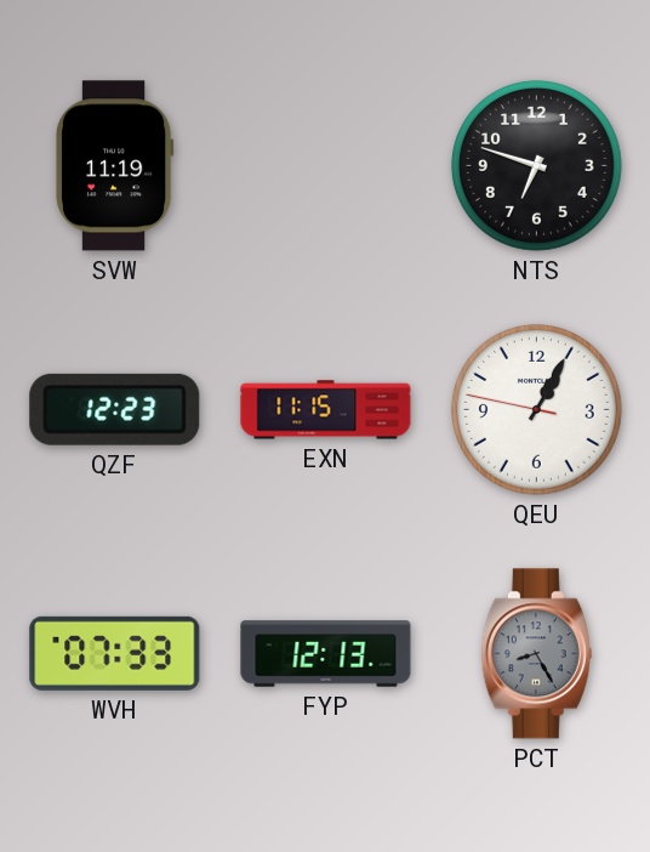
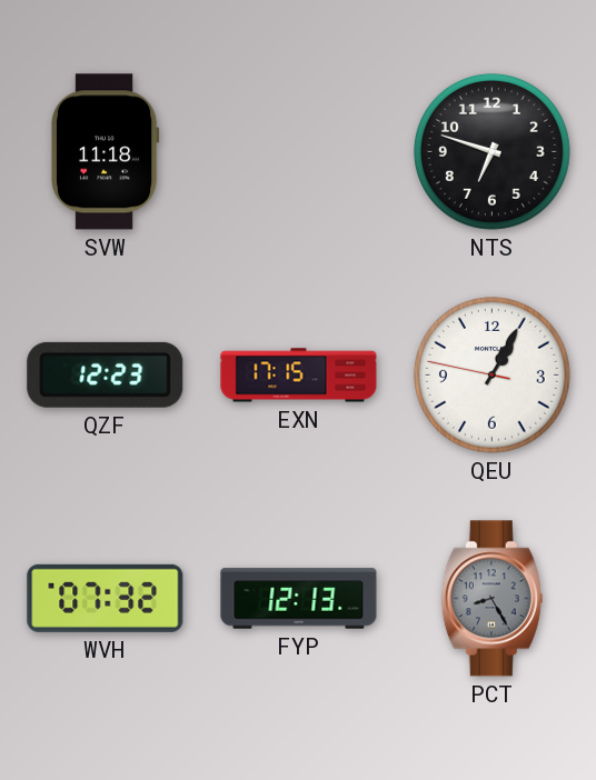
SVW: 11:19 -> 11:18 (105, 152)
EXN: 11:15 -> 17:15 (299, 376)
WVH: 07:33 -> 07:32 (106, 598)
